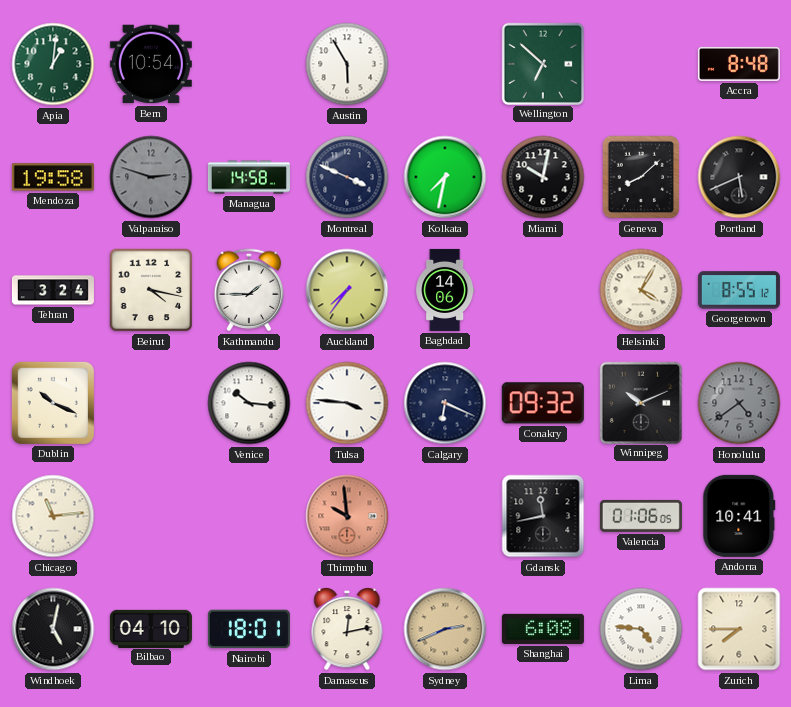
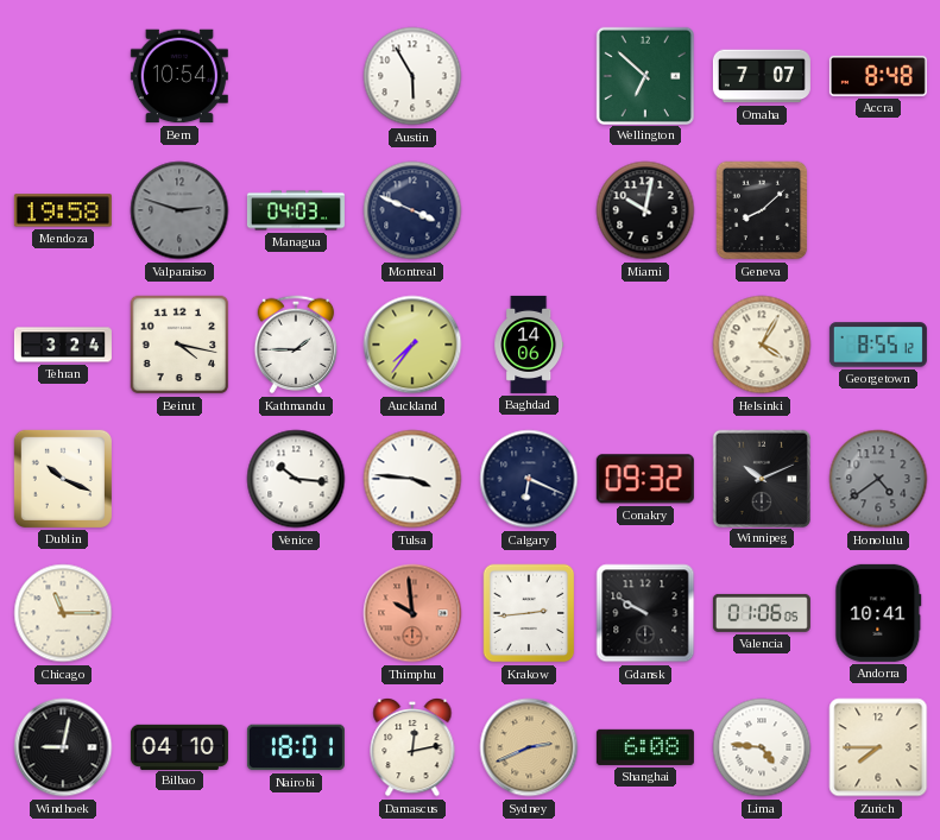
Apia: 1:01 -> none (53, 64)
Omaha: none -> 7:07 (762, 76)
Managua: 14:58 -> 04:03 (296, 210)
Kolkata: 7:32 -> none (445, 177)
Portland: 5:41 -> none (739, 177)
Chicago: 11:14 -> 11:15 (63, 613)
Krakow: none -> 2:44 (529, 613)
Gdansk: 11:43 -> 9:50 (645, 613)
Windhoek: 5:02 -> 9:02 (63, 747)
